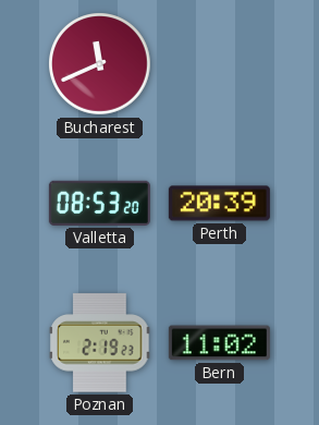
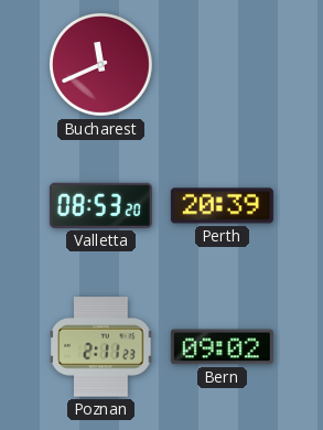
Poznan: 2:19 -> 2:11 (101, 347)
Bern: 11:02 -> 09:02 (222, 347)
